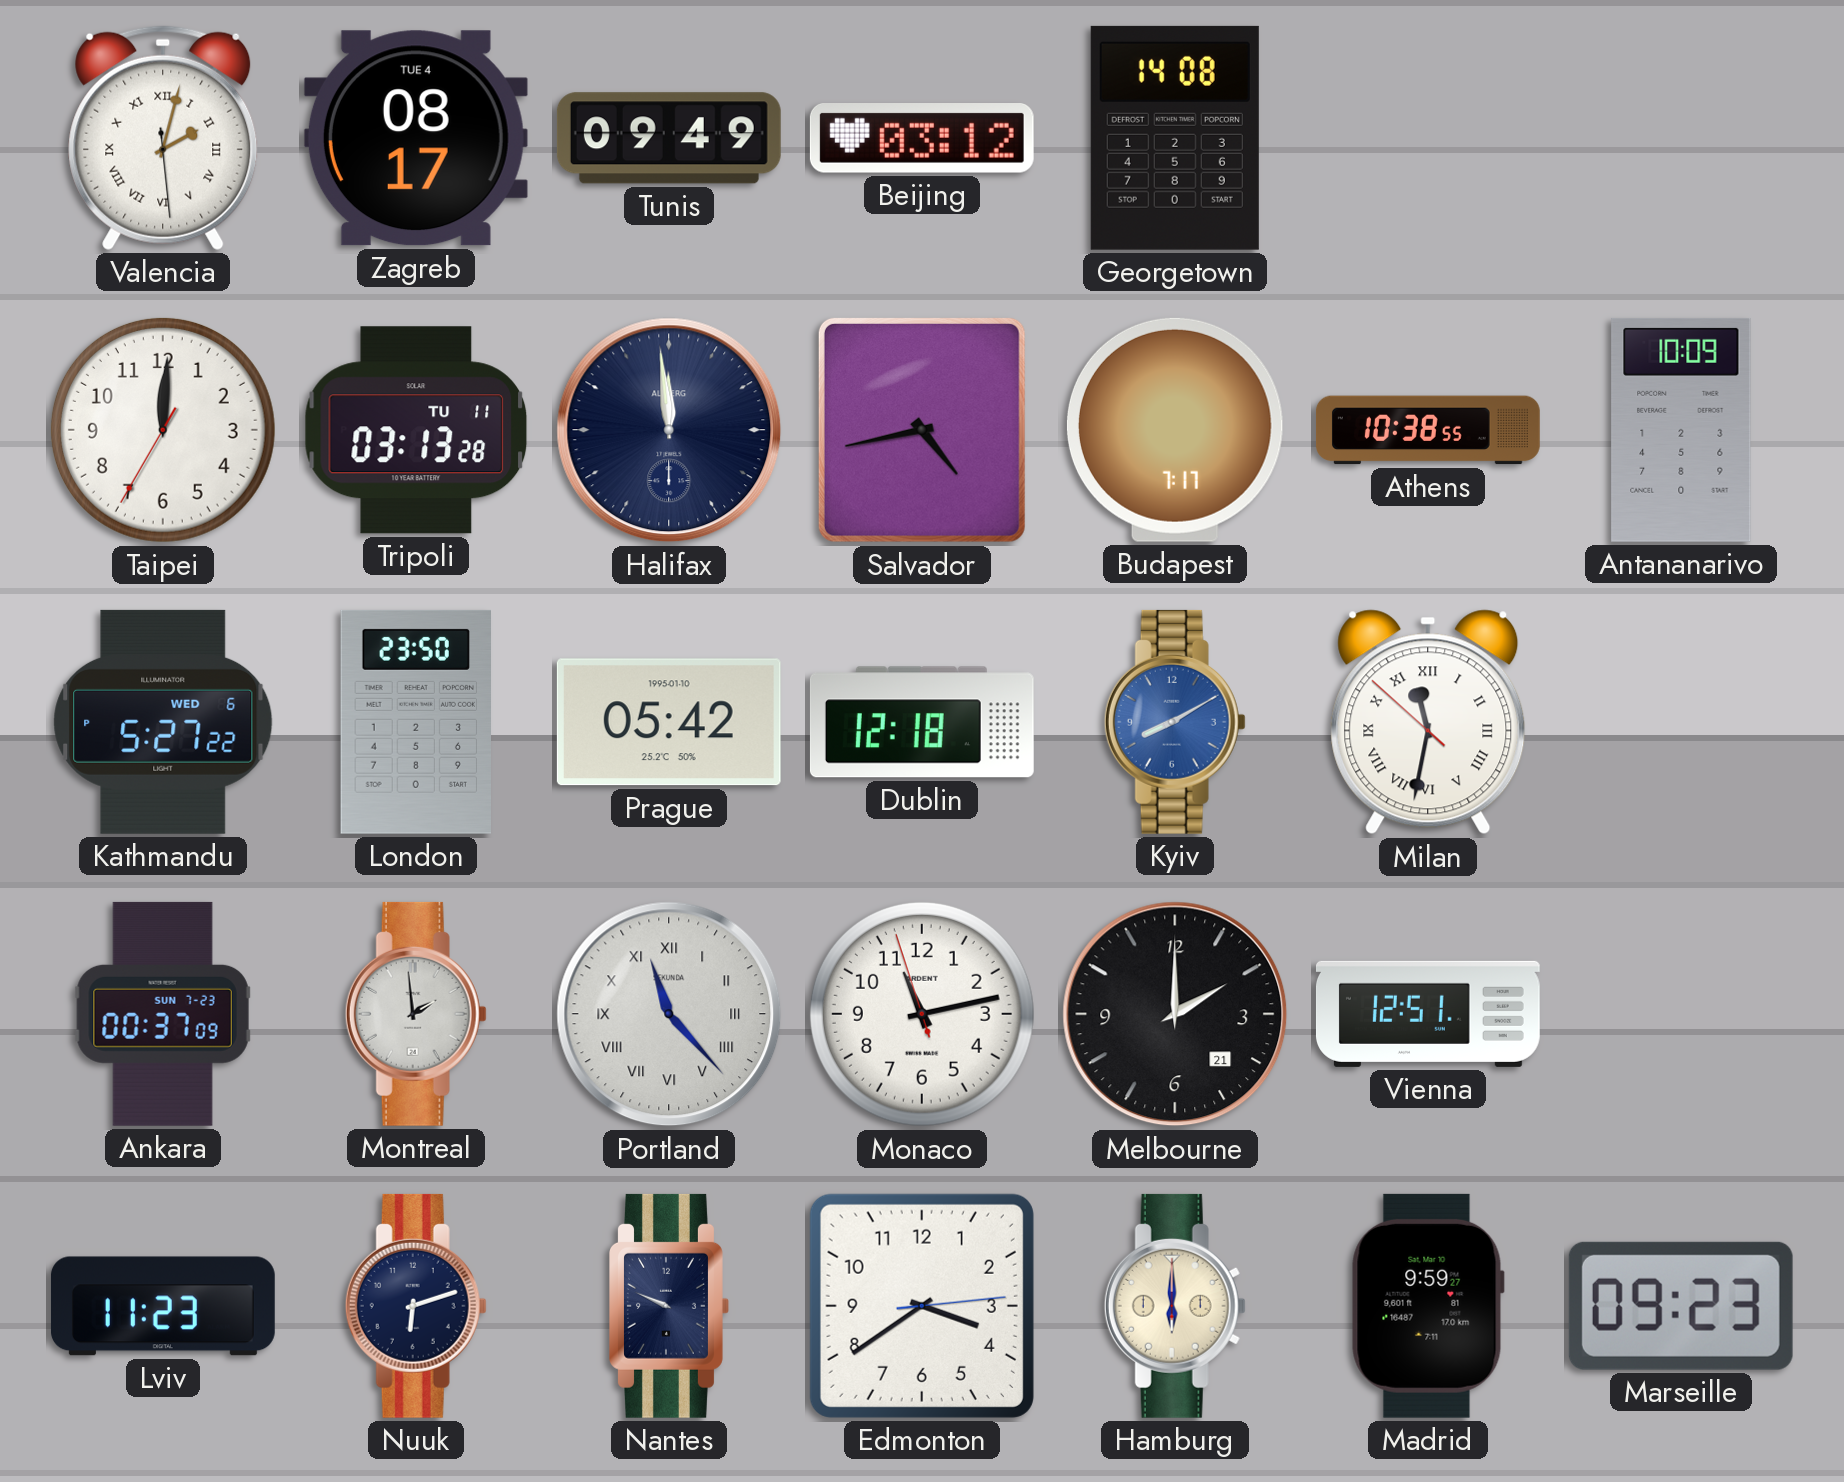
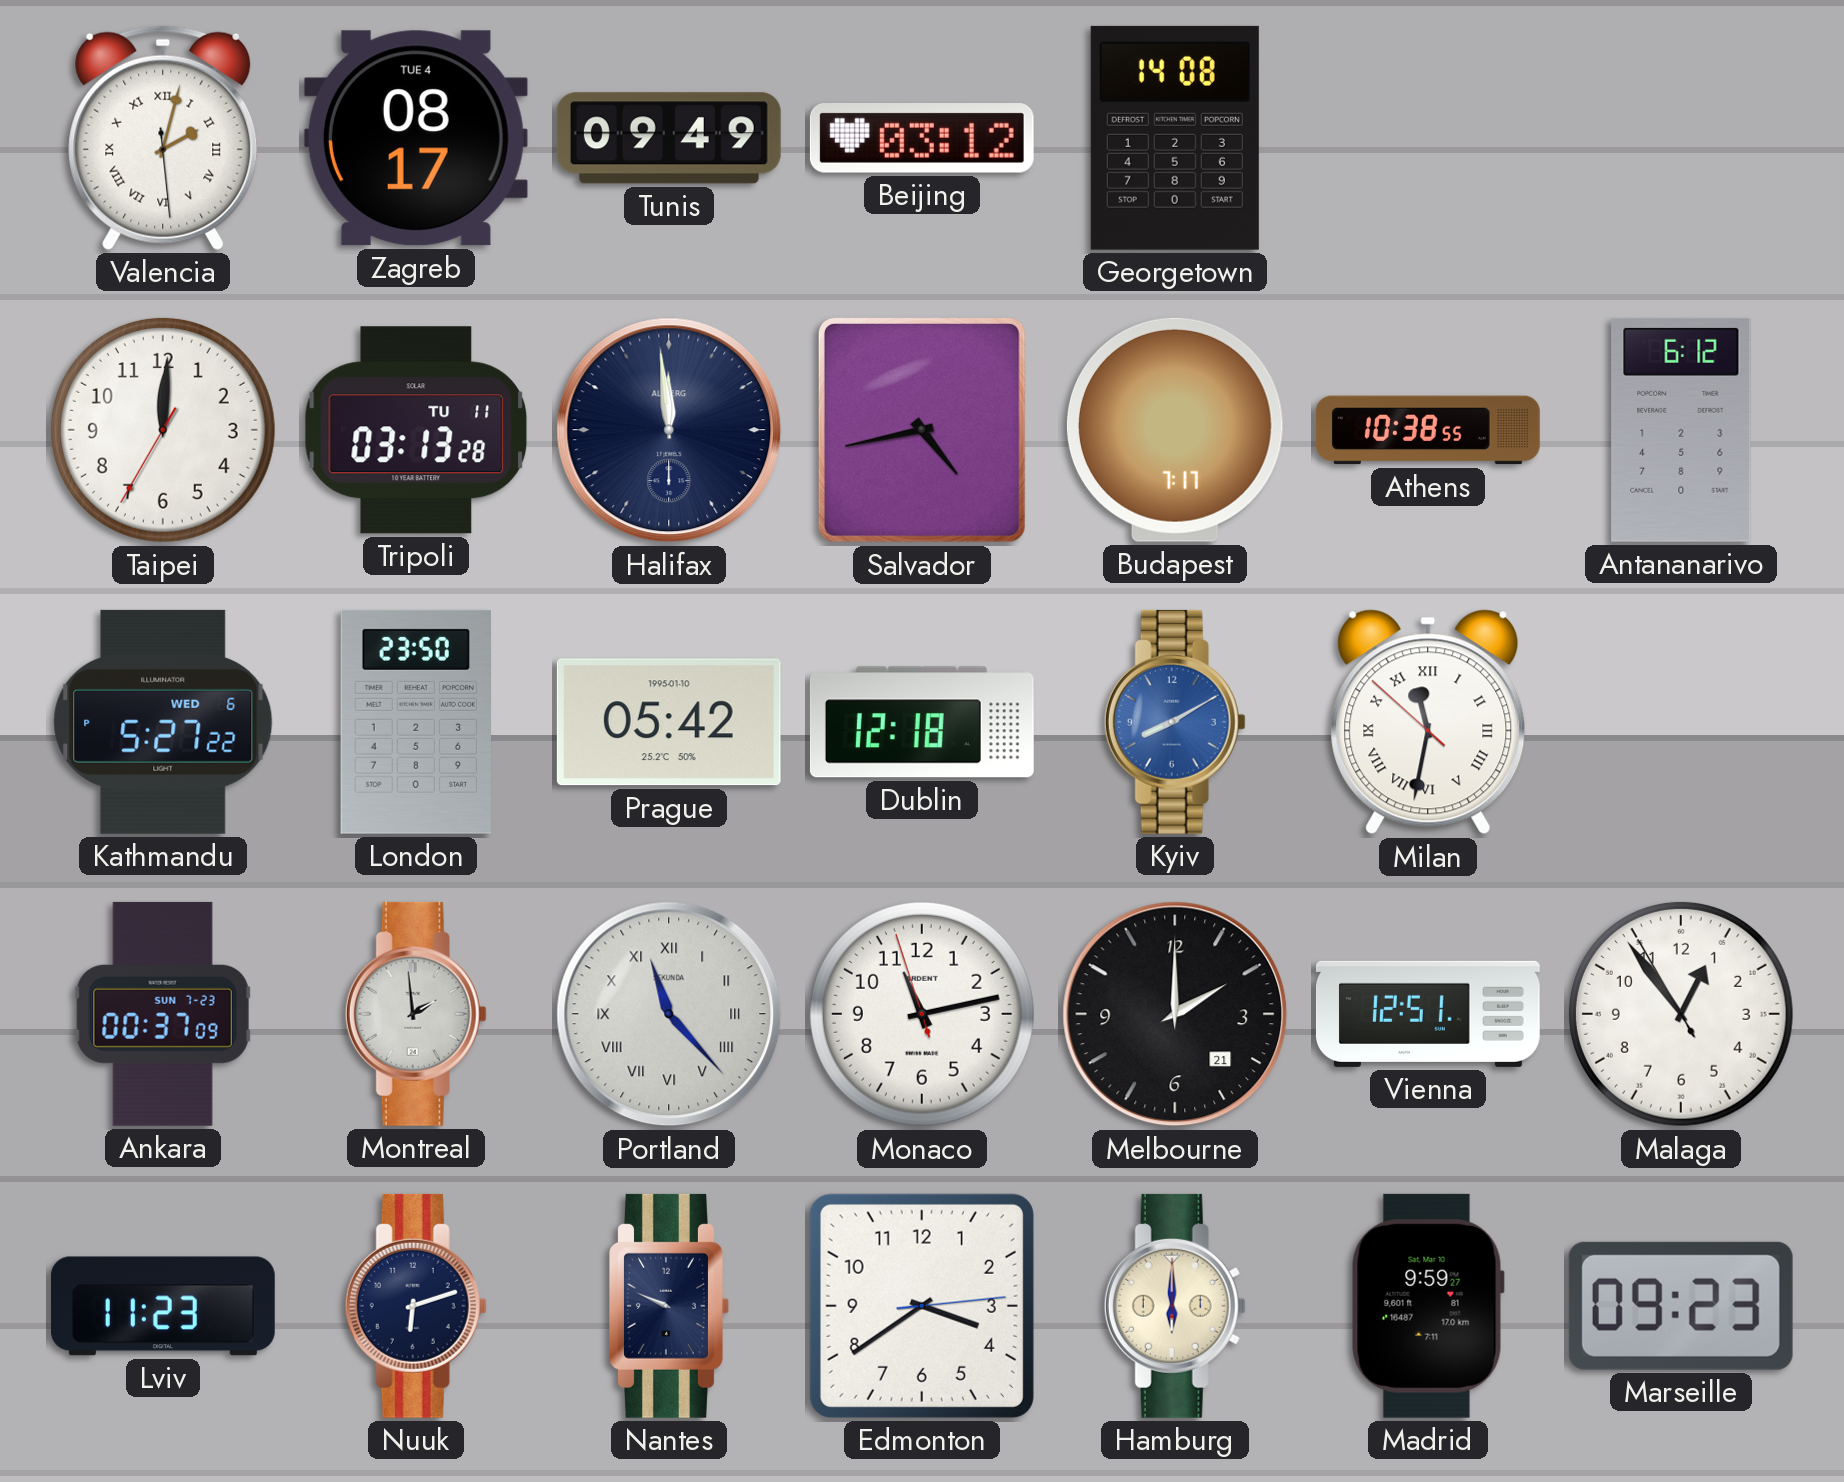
Antananarivo: 10:09 -> 6:12 (1681, 430)
Malaga: none -> 12:53 (1681, 1014)
